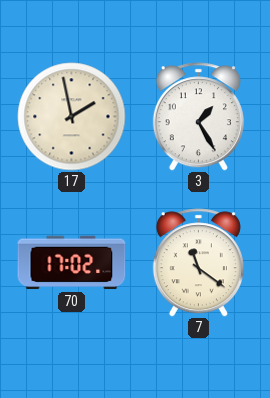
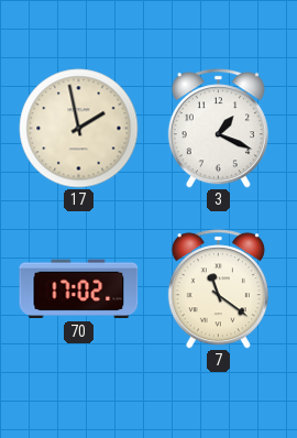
3: 1:25 -> 1:19 (218, 129)
